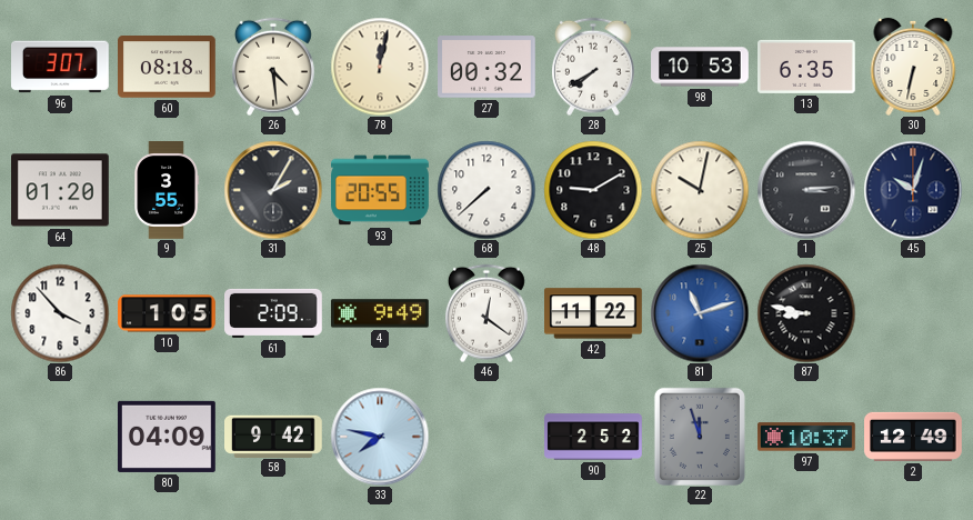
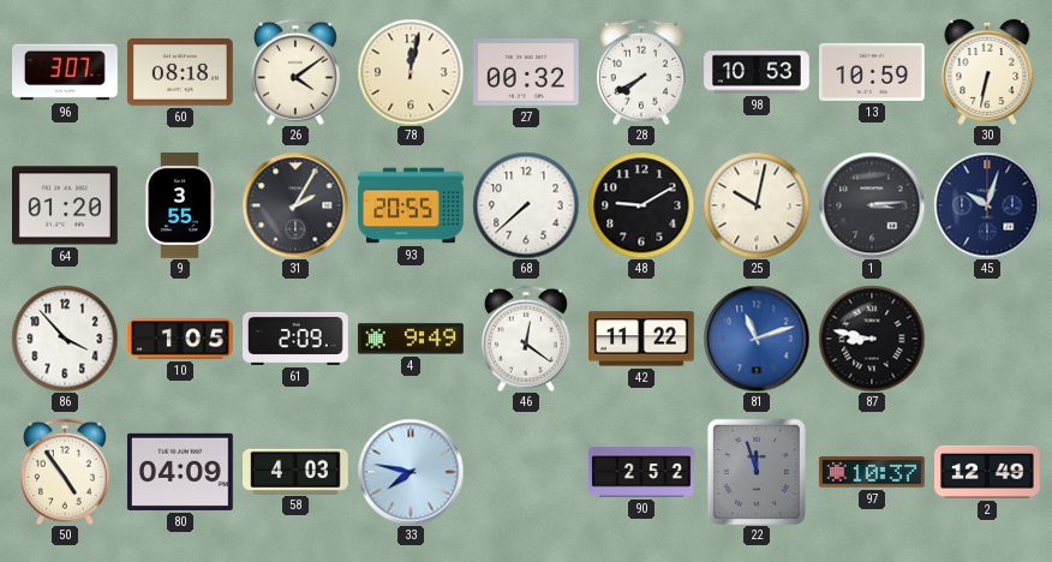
26: 4:29 -> 4:09 (295, 72)
13: 6:35 -> 10:59 (873, 72)
50: none -> 4:54 (65, 472)
58: 9:42 -> 4:03 (297, 471)
